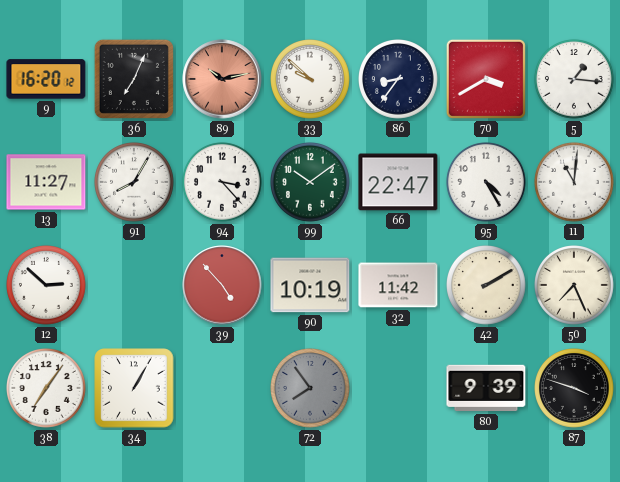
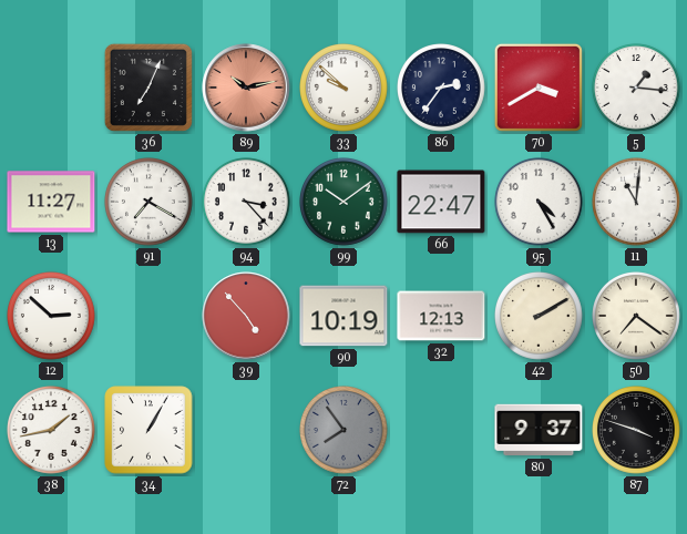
9: 16:20 -> none (46, 79)
86: 8:36 -> 2:36 (442, 89)
91: 8:05 -> 7:20 (150, 203)
32: 11:42 -> 12:13 (441, 316)
50: 7:26 -> 7:21 (637, 317)
38: 7:06 -> 1:43 (52, 431)
80: 9:39 -> 9:37 (539, 430)
